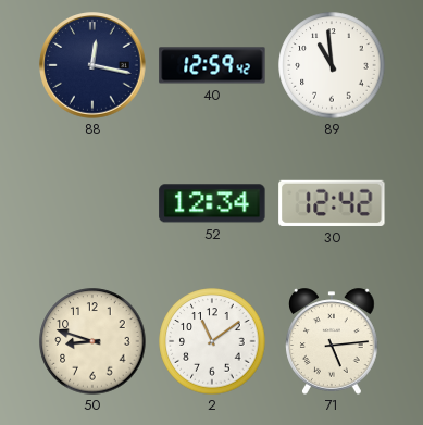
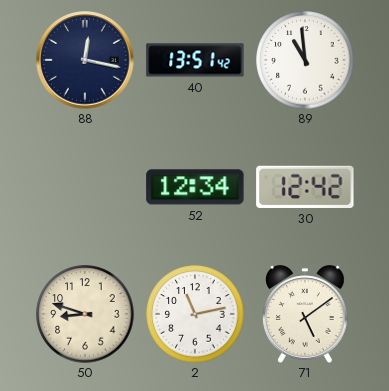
40: 12:59 -> 13:51 (195, 60)
2: 11:09 -> 11:13 (195, 314)
71: 5:14 -> 5:09 (306, 314)
